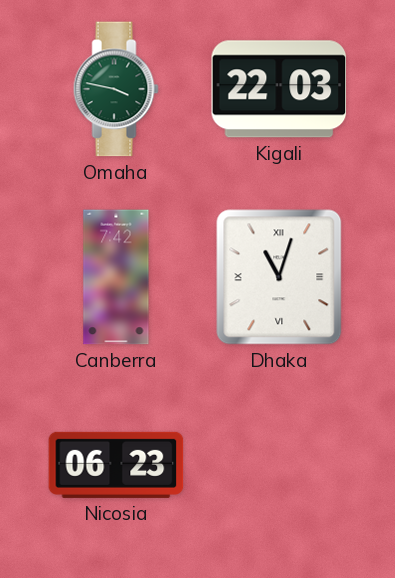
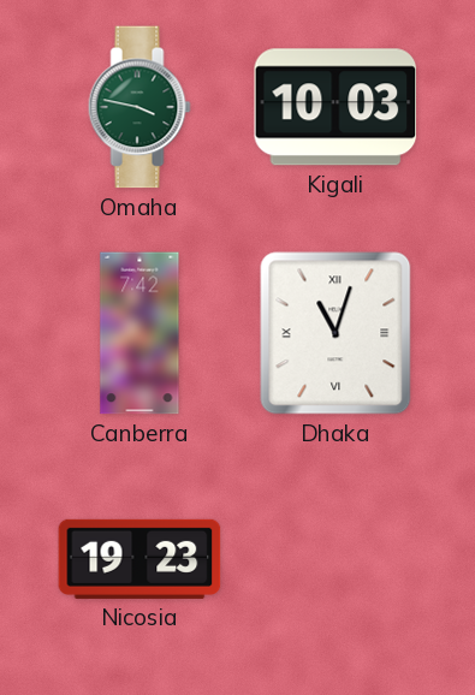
Kigali: 22:03 -> 10:03 (336, 107)
Nicosia: 06:23 -> 19:23 (139, 559)
